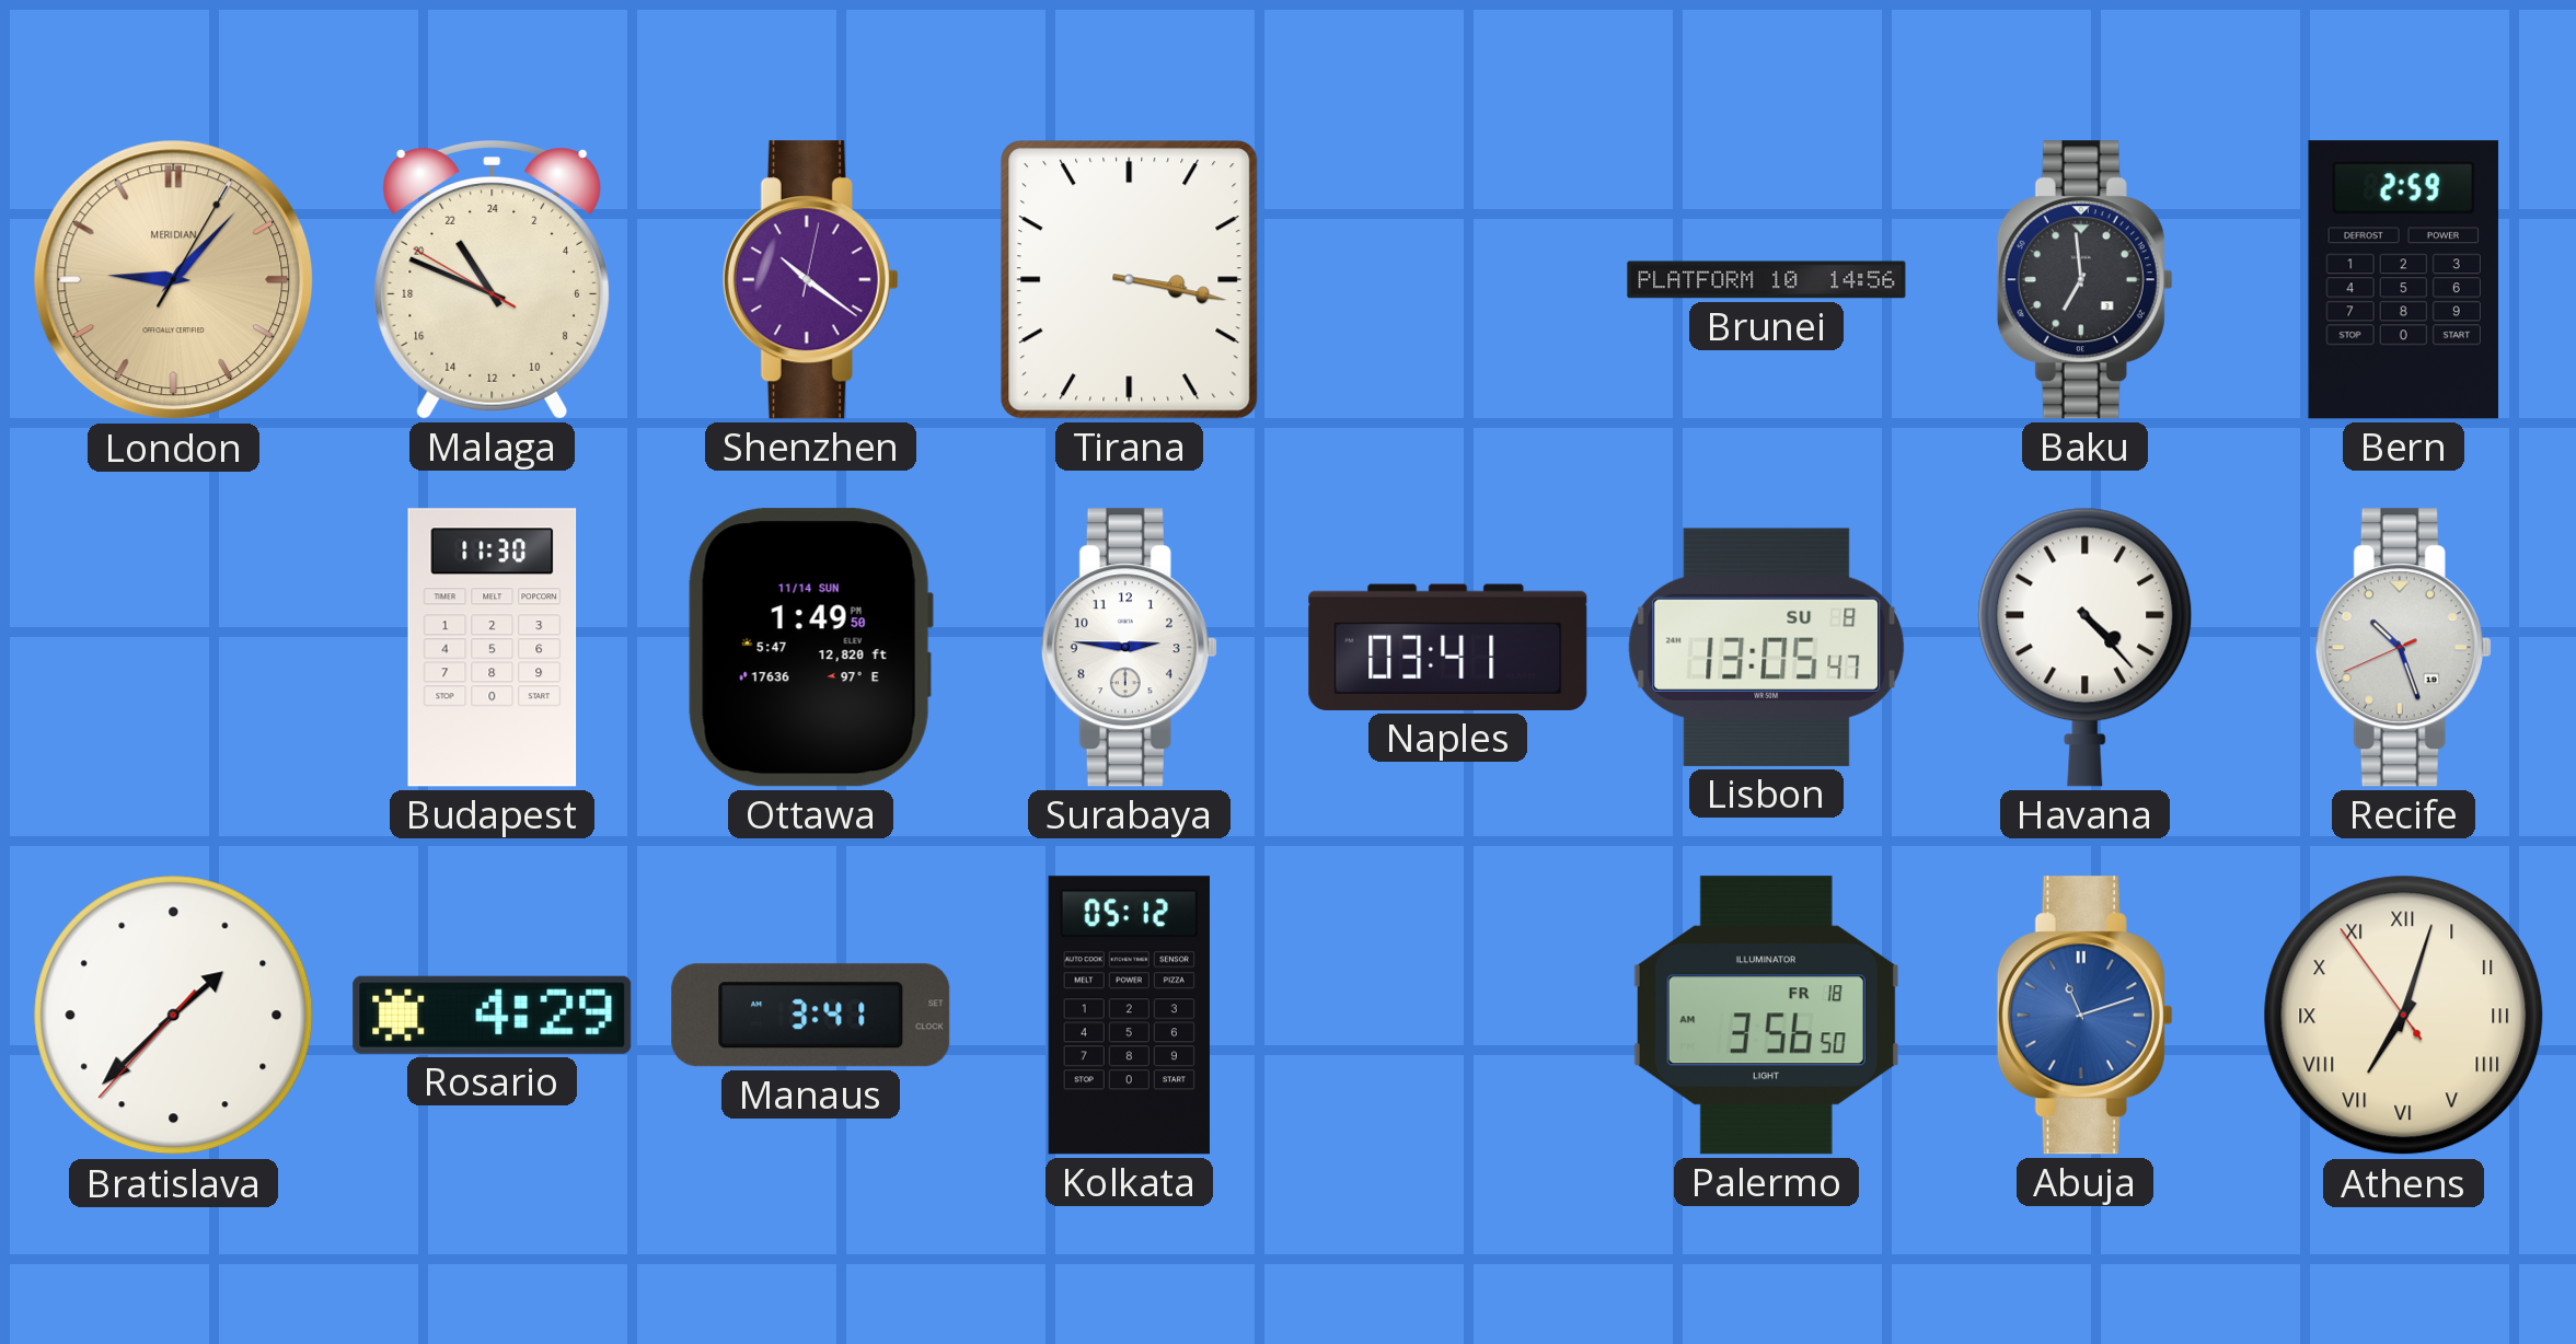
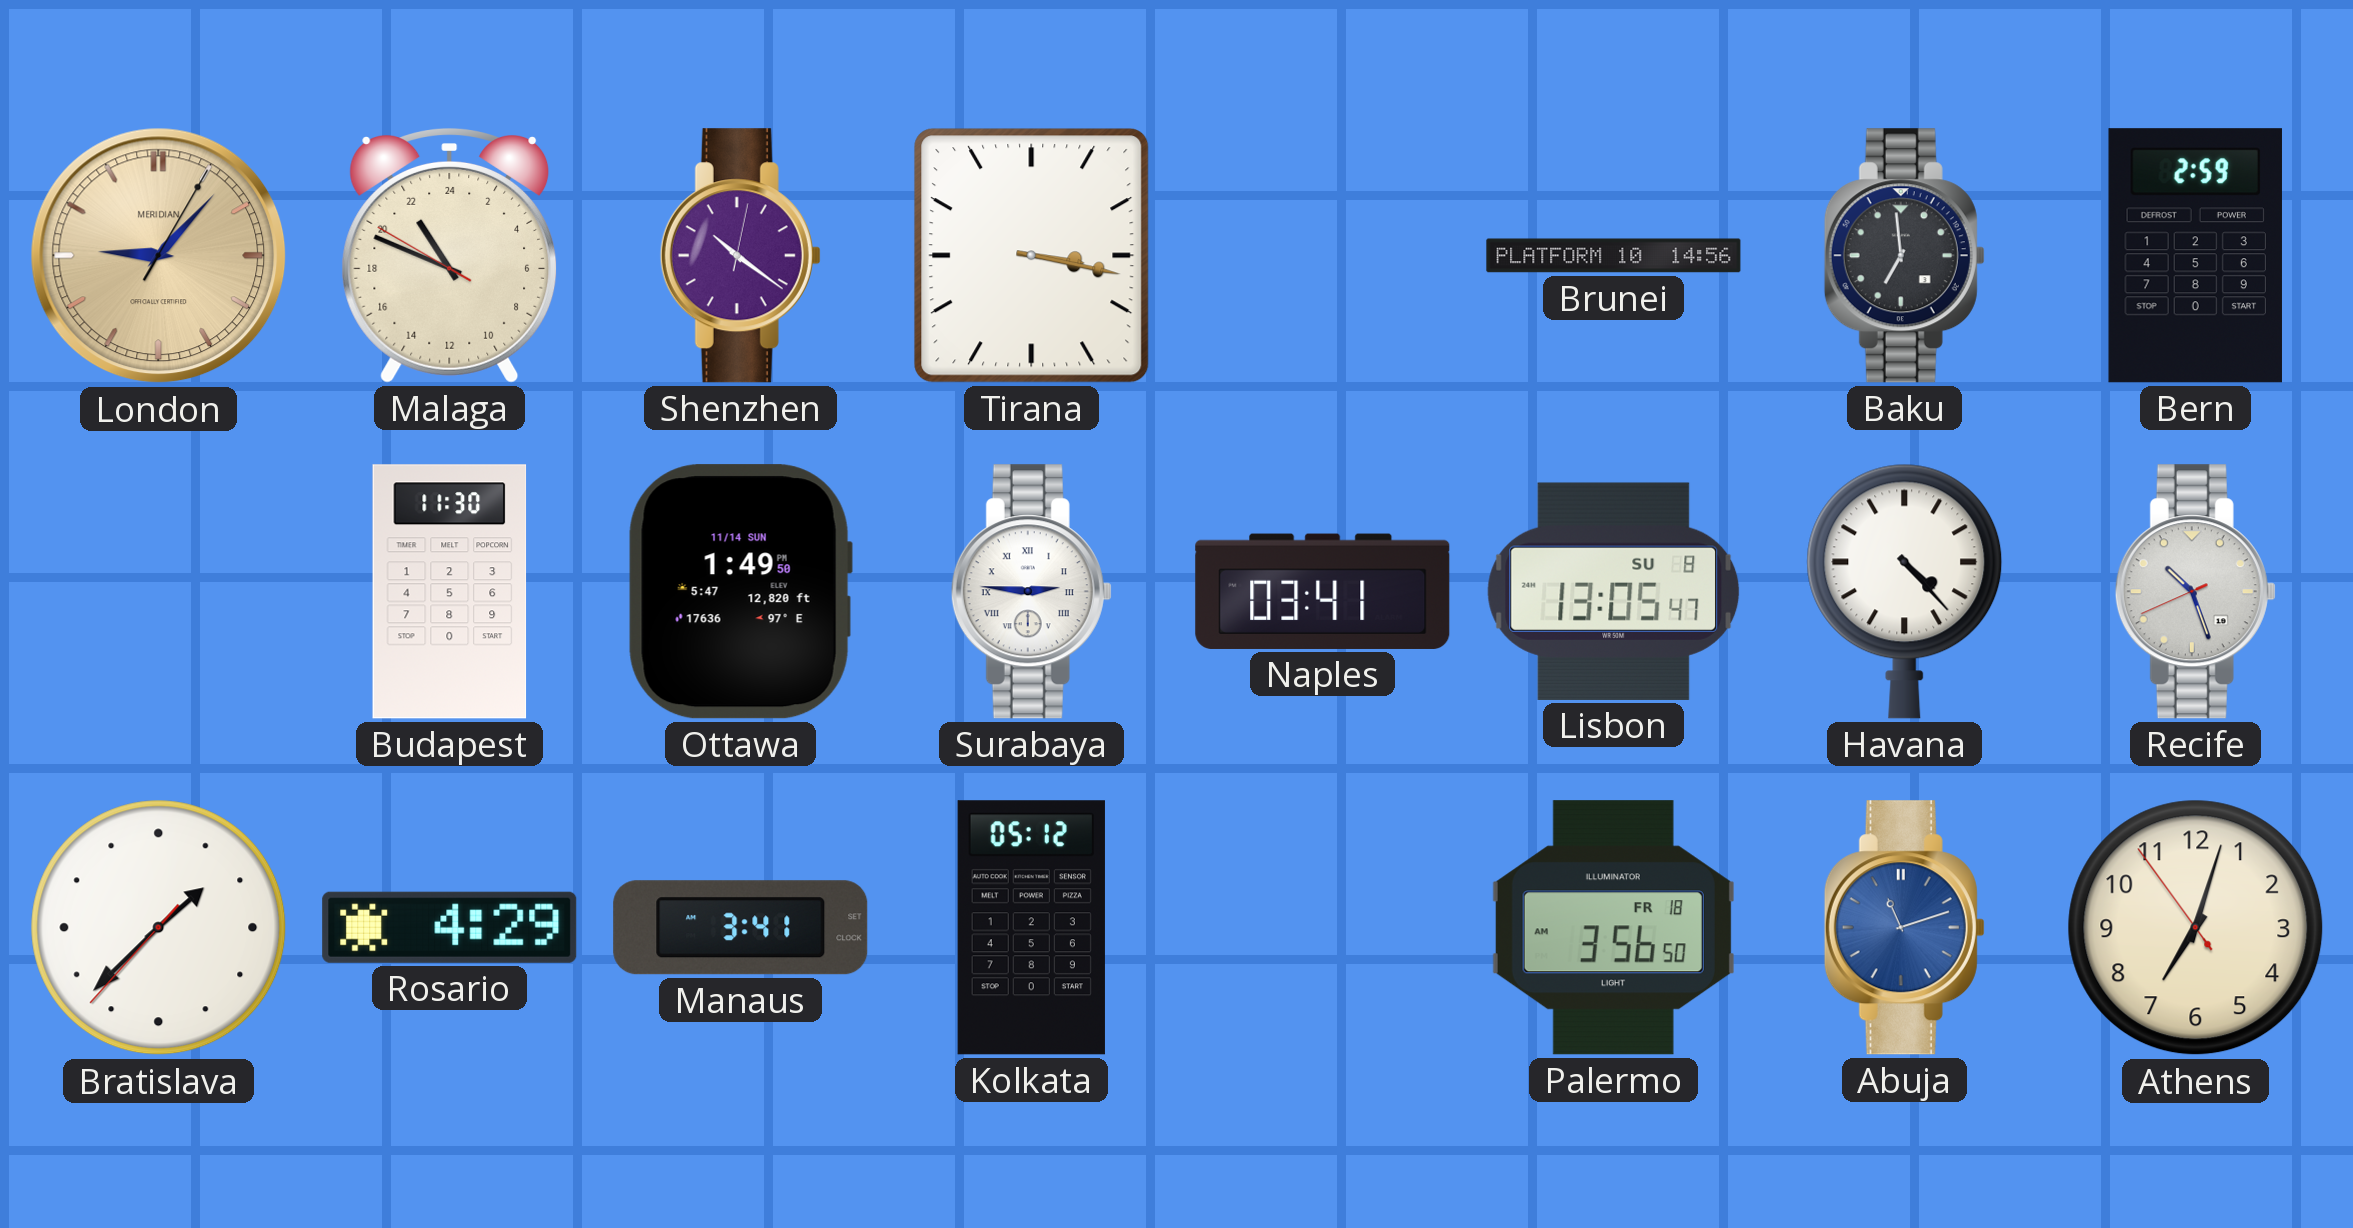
Surabaya numerals: Arabic -> Roman (1031, 592)
Athens numerals: Roman -> Arabic (2196, 928)
